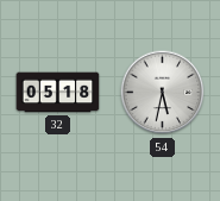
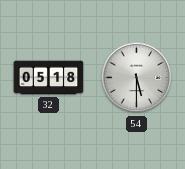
54: 5:32 -> 5:30 (137, 78)
